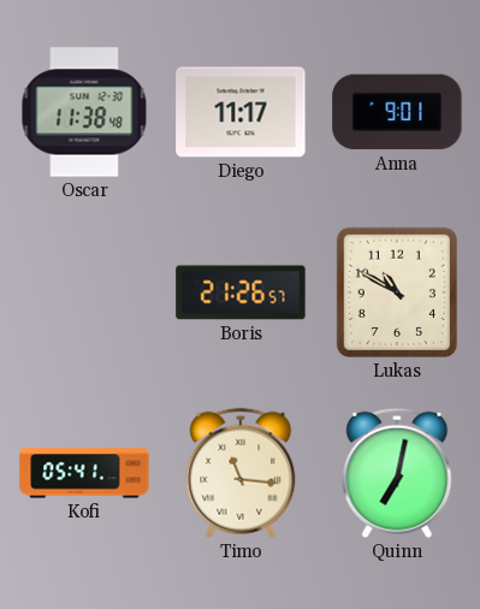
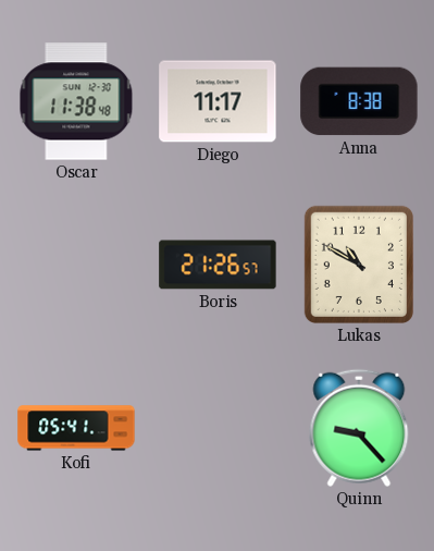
Anna: 9:01 -> 8:38 (359, 101)
Timo: 11:16 -> none (241, 473)
Quinn: 7:02 -> 9:23 (359, 428)
